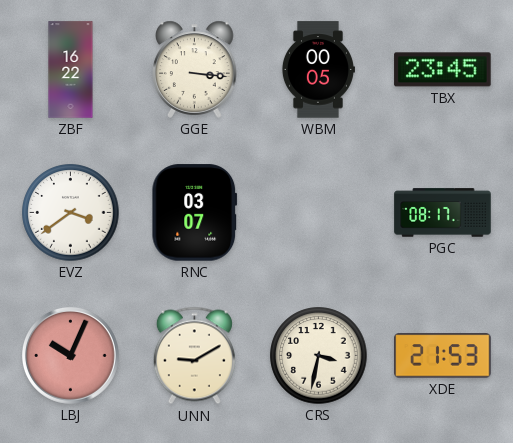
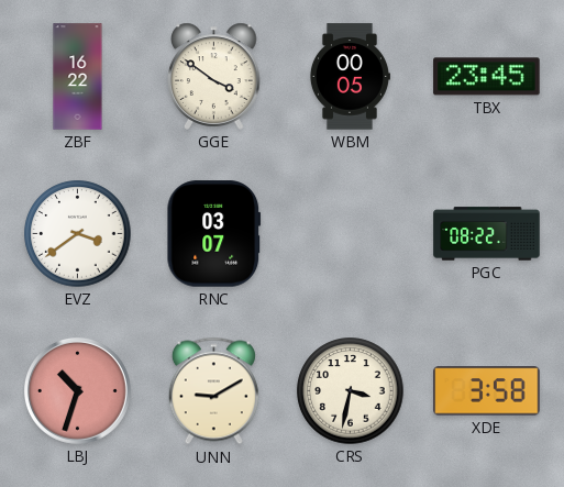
GGE: 3:16 -> 3:51 (214, 76)
PGC: 08:17 -> 08:22 (487, 234)
LBJ: 10:04 -> 10:33 (78, 391)
XDE: 21:53 -> 3:58 (487, 391)
